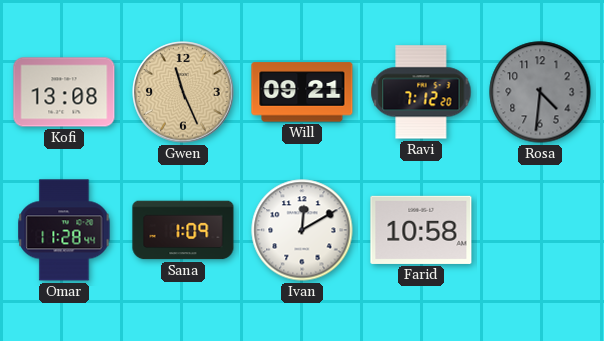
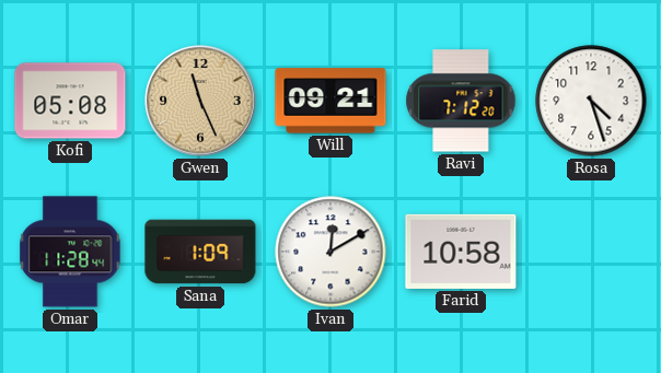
Kofi: 13:08 -> 05:08 (70, 101)
Rosa: 4:31 -> 4:27 (591, 101)
Rosa dial: grey -> white (591, 101)
